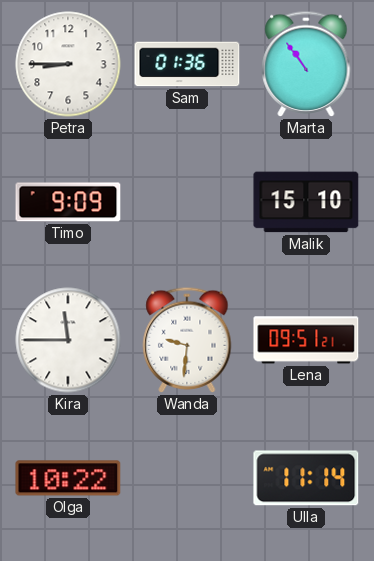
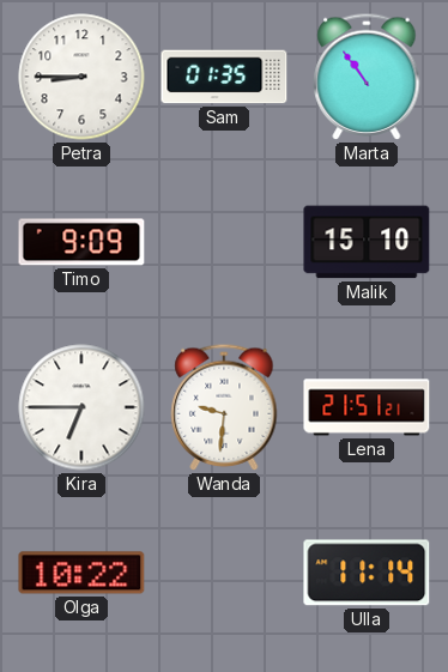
Sam: 01:36 -> 01:35 (224, 77)
Kira: 11:45 -> 6:45 (81, 407)
Lena: 09:51 -> 21:51 (367, 407)
